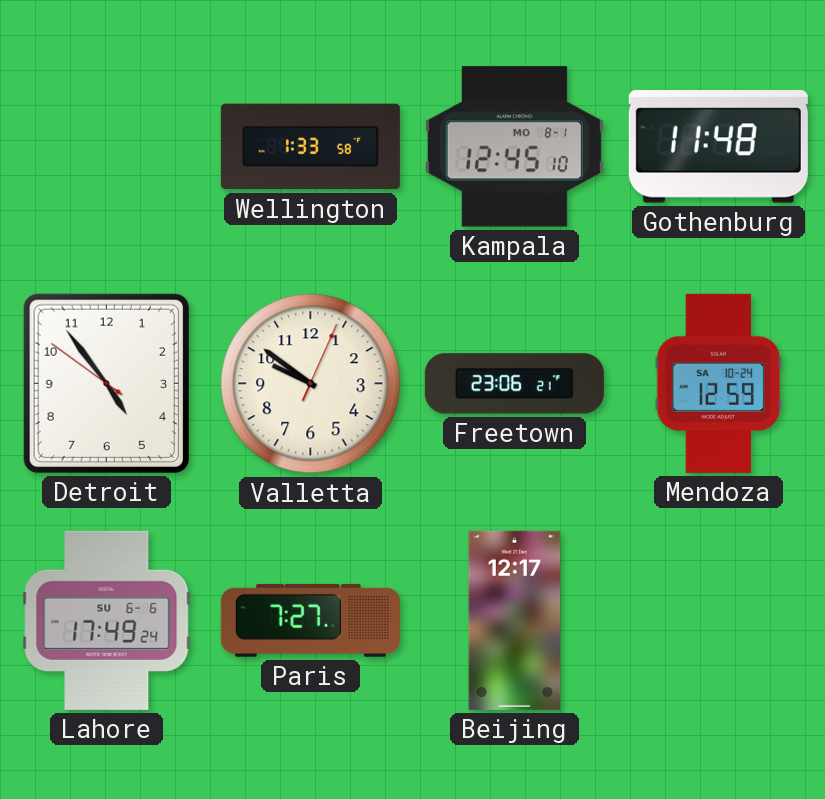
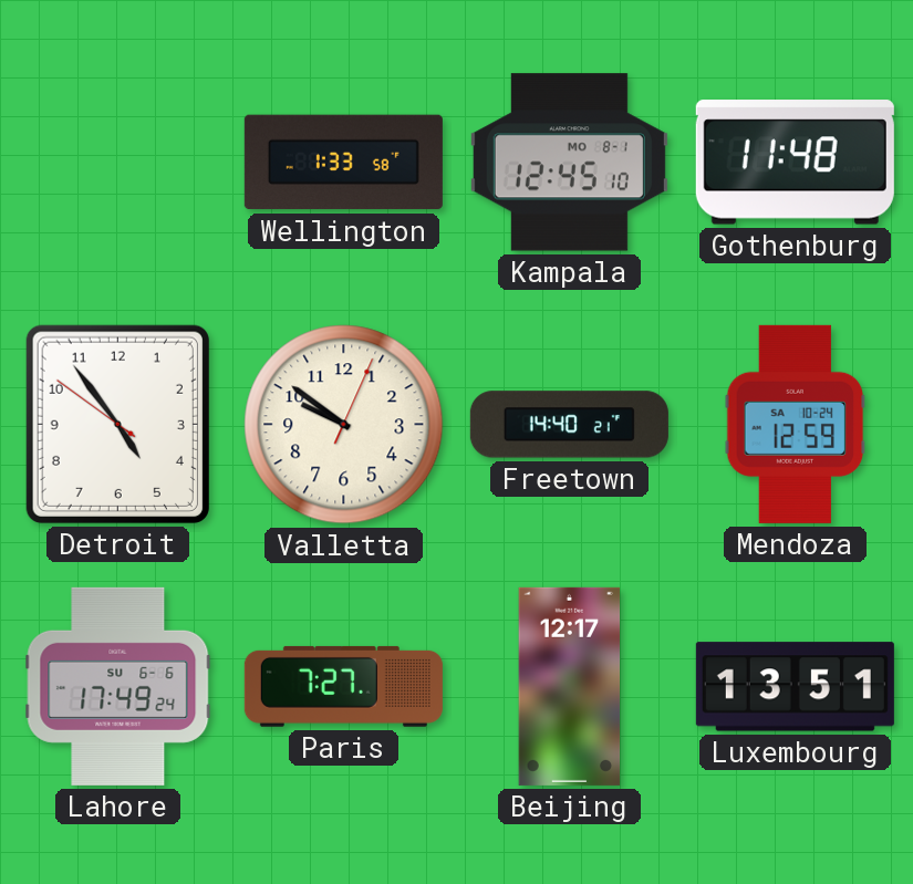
Freetown: 23:06 -> 14:40 (569, 425)
Luxembourg: none -> 13:51 (795, 687)
